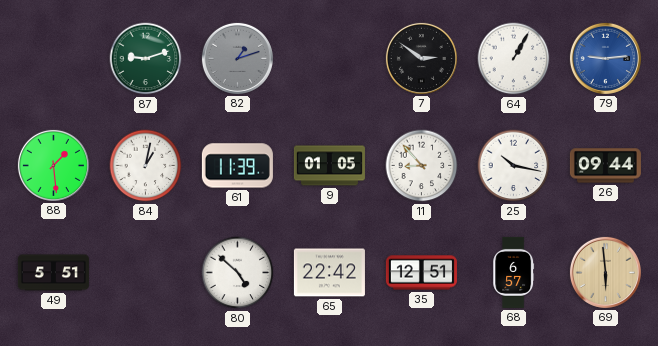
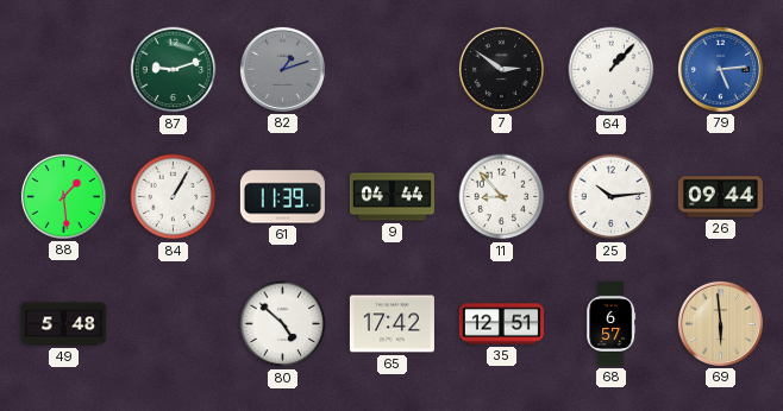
64: 1:05 -> 1:07 (612, 70)
79: 9:14 -> 5:14 (720, 69)
84: 1:02 -> 1:05 (174, 197)
9: 01:05 -> 04:44 (391, 197)
25: 10:17 -> 10:14 (612, 197)
49: 5:51 -> 5:48 (63, 324)
65: 22:42 -> 17:42 (391, 324)
